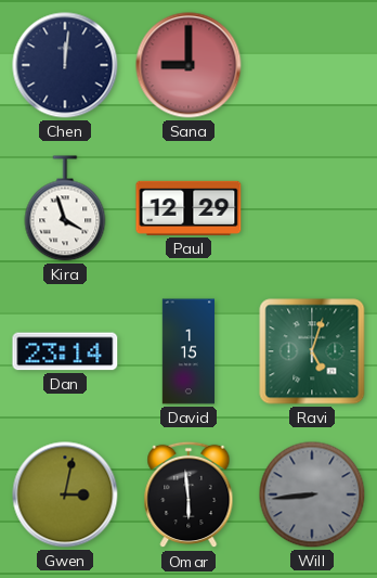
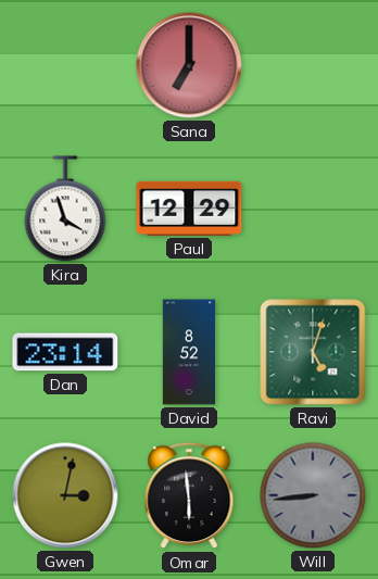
Chen: 12:01 -> none (65, 65)
Sana: 9:00 -> 7:00 (189, 65)
David: 1:15 -> 8:52 (188, 352)
